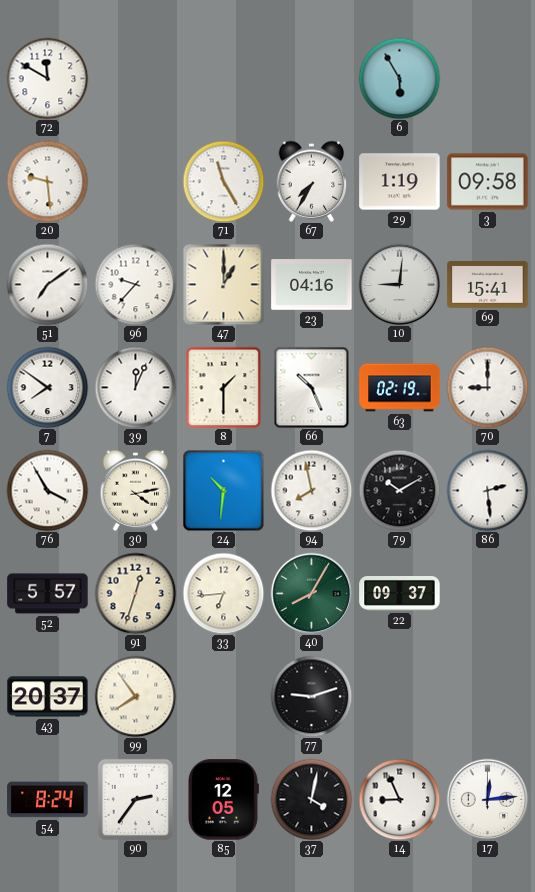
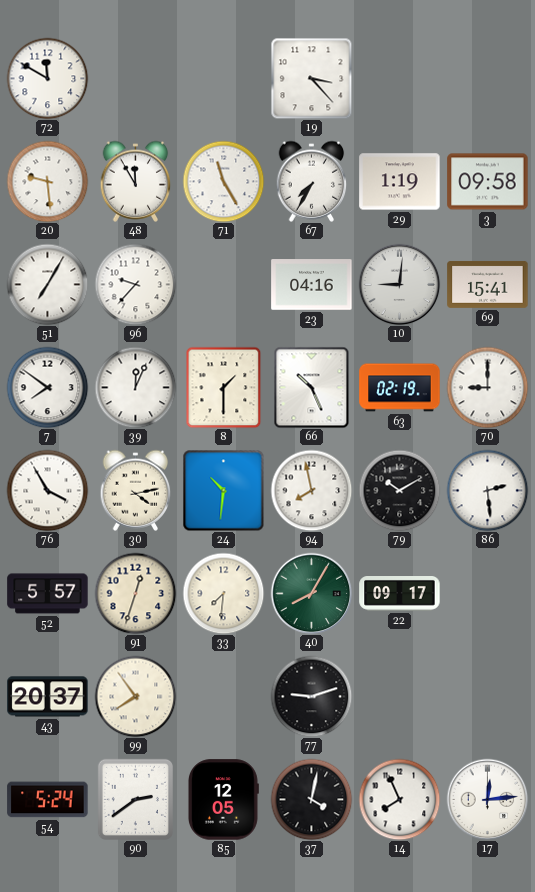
19: none -> 3:23 (311, 78)
6: 5:55 -> none (399, 78)
48: none -> 11:55 (136, 181)
51: 7:09 -> 7:05 (47, 284)
47: 1:00 -> none (223, 284)
33: 6:44 -> 7:31 (223, 593)
22: 09:37 -> 09:17 (400, 594)
54: 8:24 -> 5:24 (48, 800)
90: 2:36 -> 2:39 (135, 799)
14: 8:56 -> 7:56 (399, 799)
